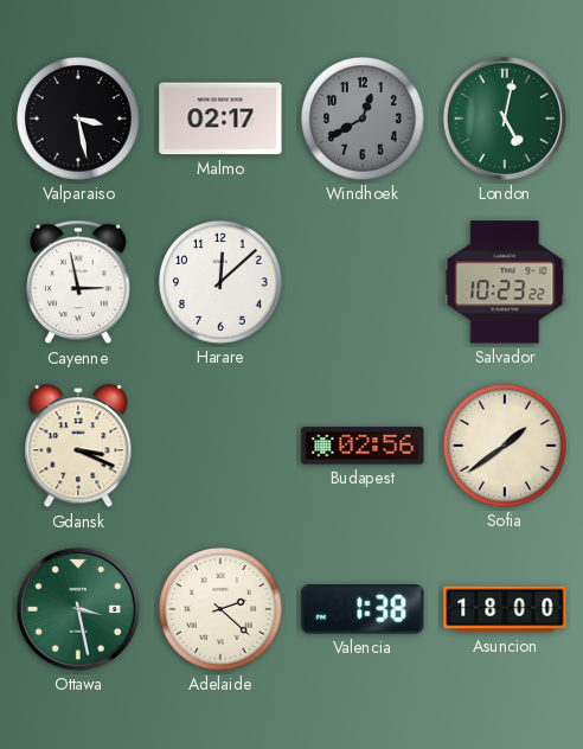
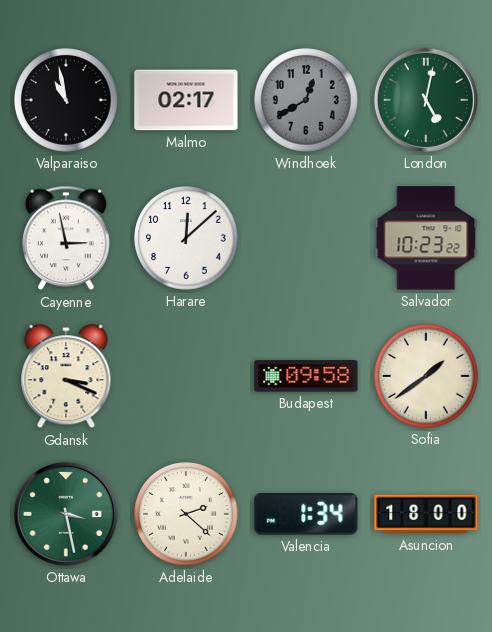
Valparaiso: 3:28 -> 10:58 (67, 101)
Budapest: 02:56 -> 09:58 (306, 376)
Valencia: 1:38 -> 1:34 (306, 514)
